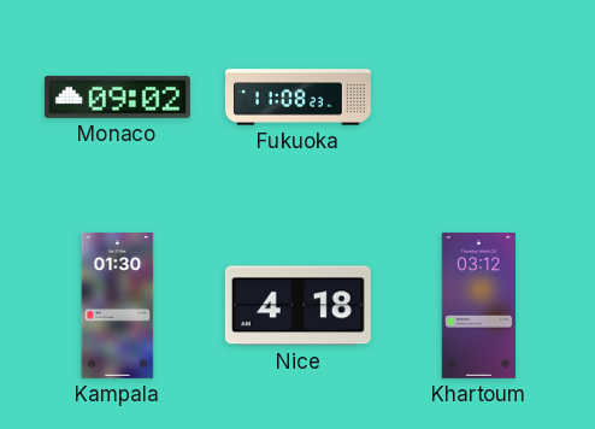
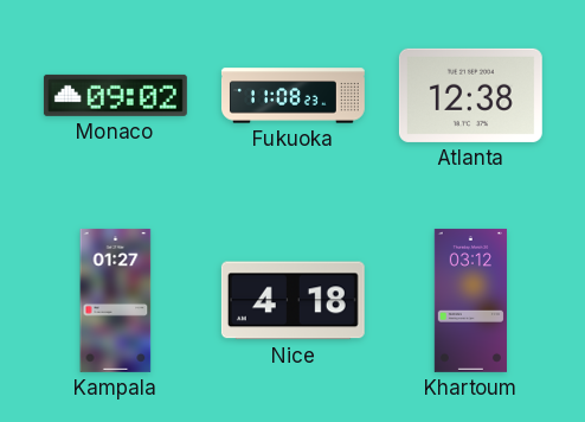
Atlanta: none -> 12:38 (470, 95)
Kampala: 01:30 -> 01:27 (116, 300)
